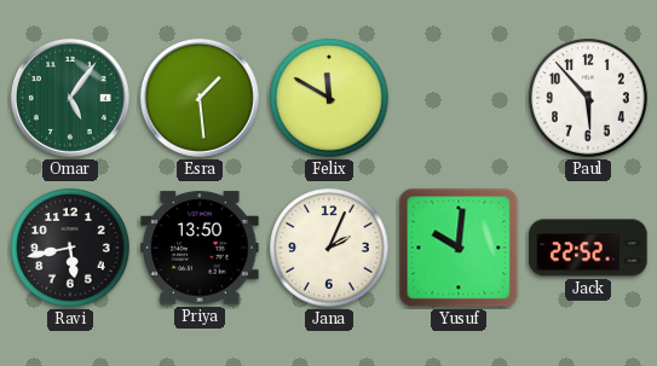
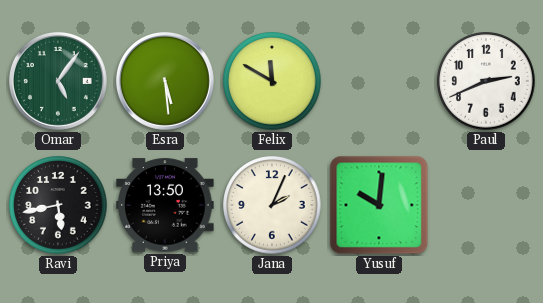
Esra: 1:29 -> 5:29 (165, 81)
Paul: 5:53 -> 2:41 (486, 81)
Jack: 22:52 -> none (588, 248)
